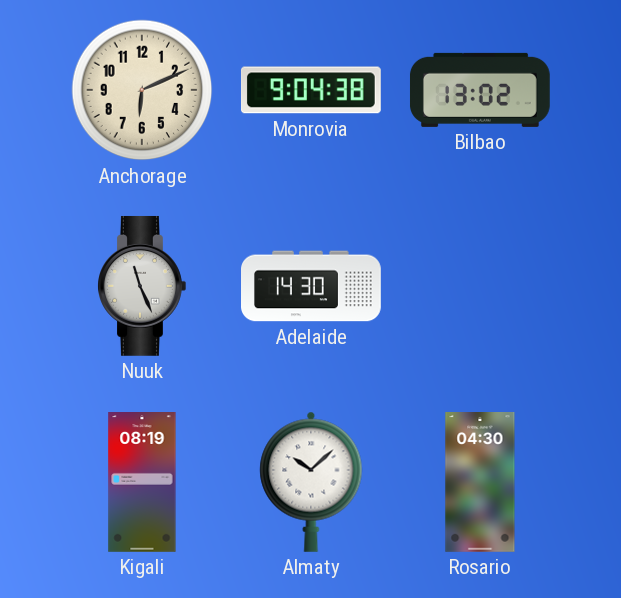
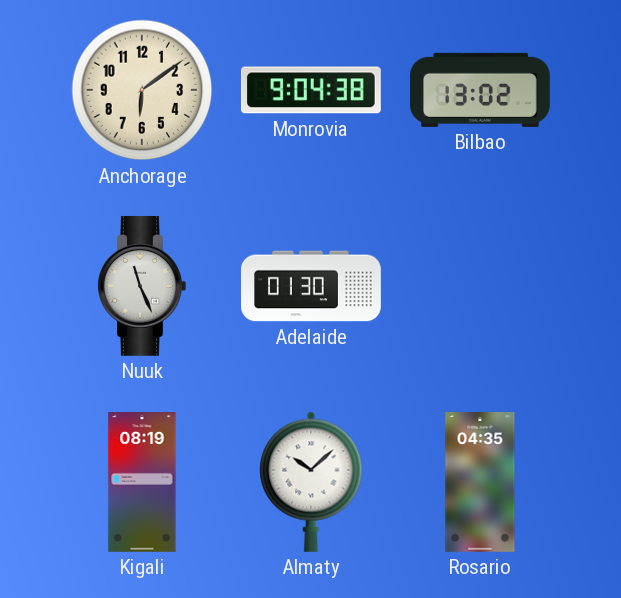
Anchorage: 6:11 -> 6:09 (142, 90)
Adelaide: 14:30 -> 01:30 (312, 286)
Rosario: 04:30 -> 04:35 (480, 483)
